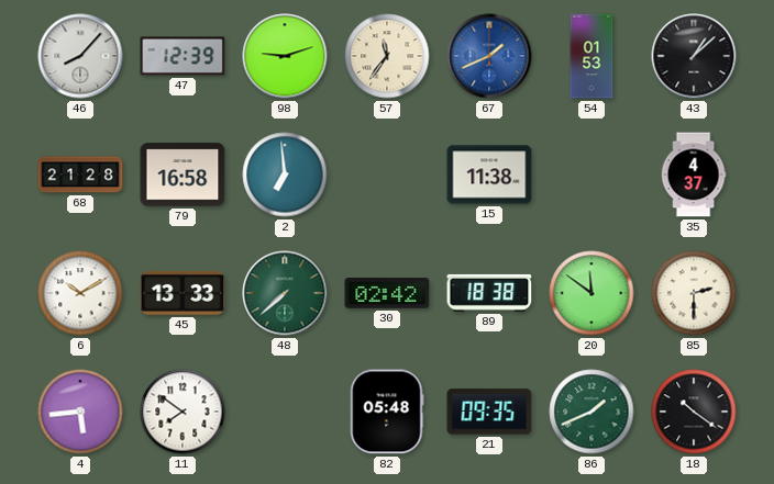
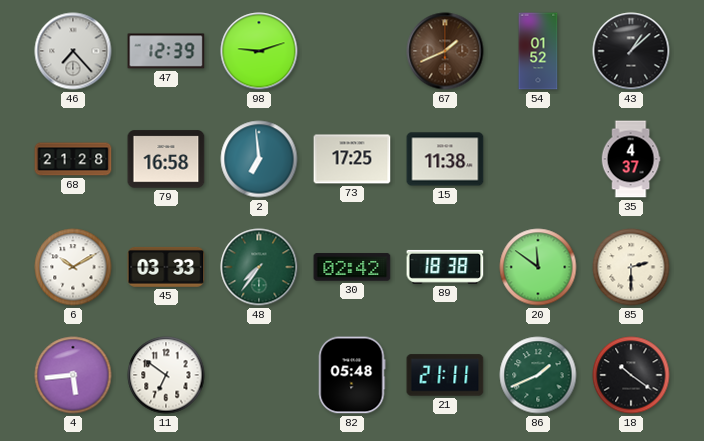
46: 8:07 -> 7:23 (73, 51)
57: 11:36 -> none (387, 56)
67 dial: blue -> brown (445, 51)
54: 01:53 -> 01:52 (538, 51)
73: none -> 17:25 (352, 159)
45: 13:33 -> 03:33 (166, 267)
48: 7:38 -> 7:36 (259, 267)
11: 7:51 -> 6:51 (166, 375)
21: 09:35 -> 21:11 (445, 375)
